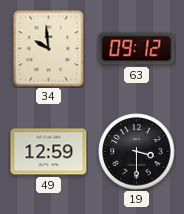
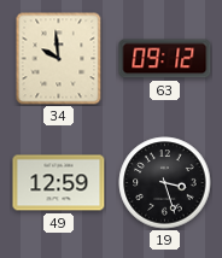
19: 3:30 -> 3:27 (165, 183)
